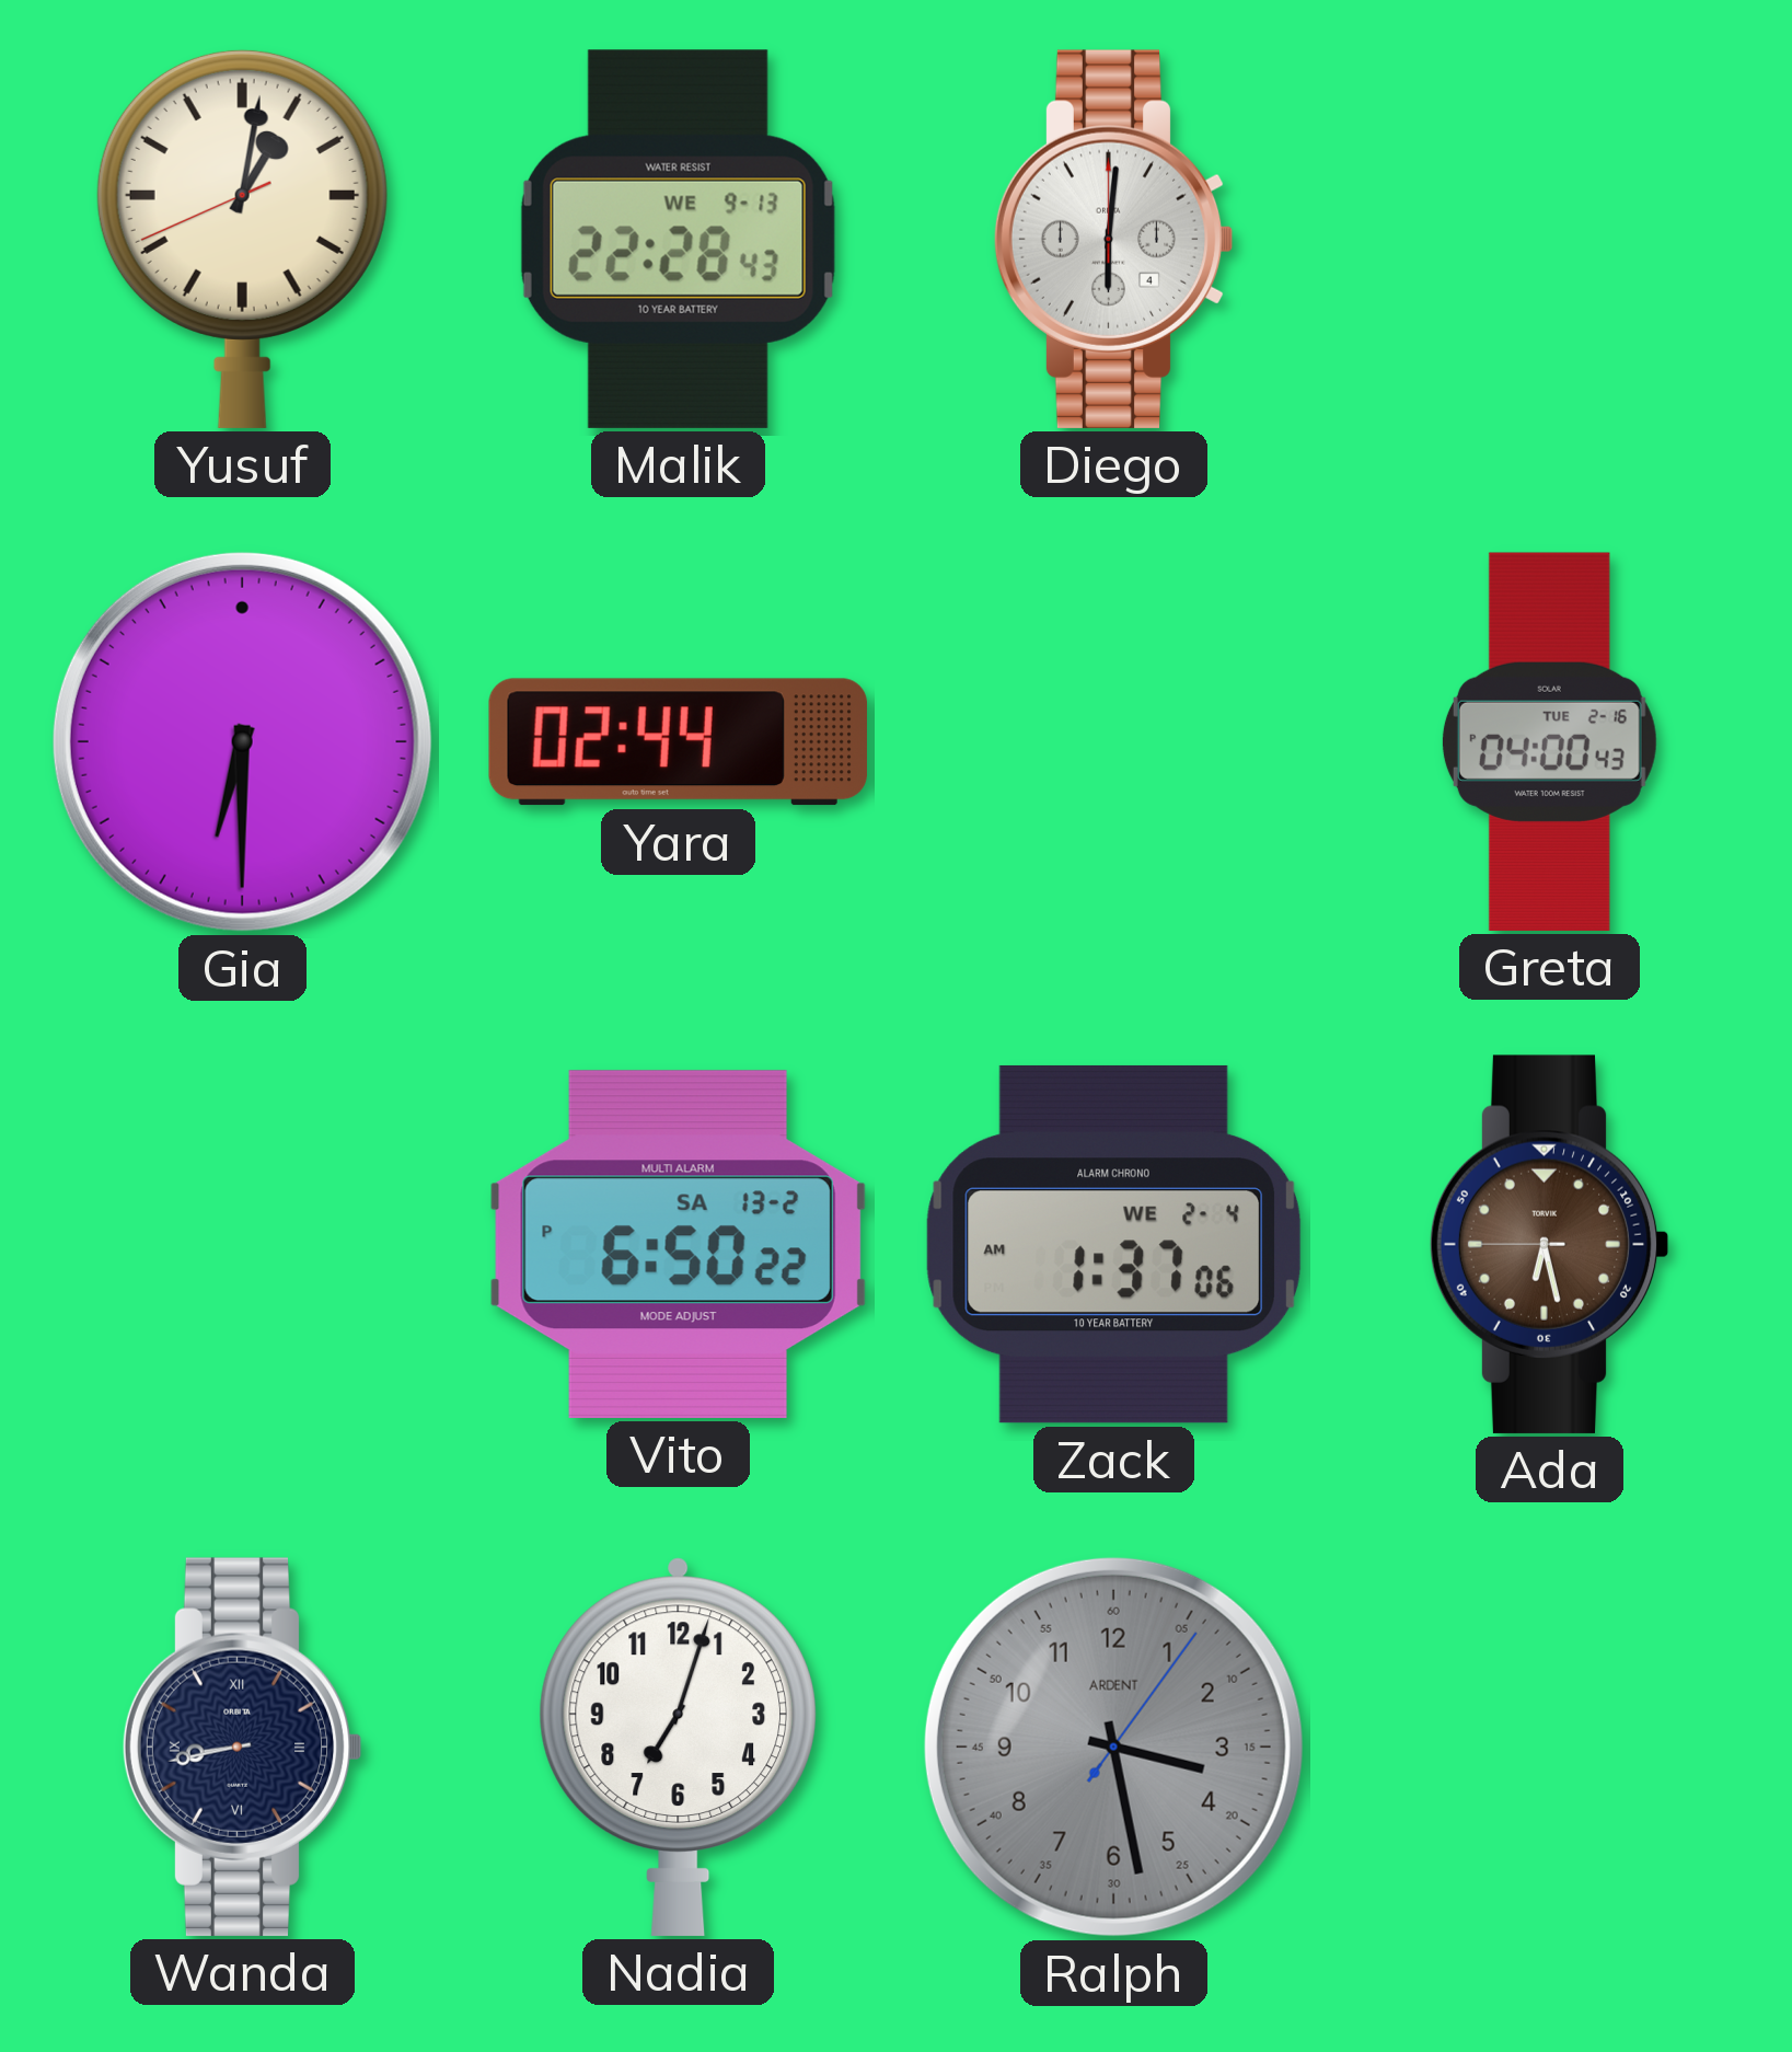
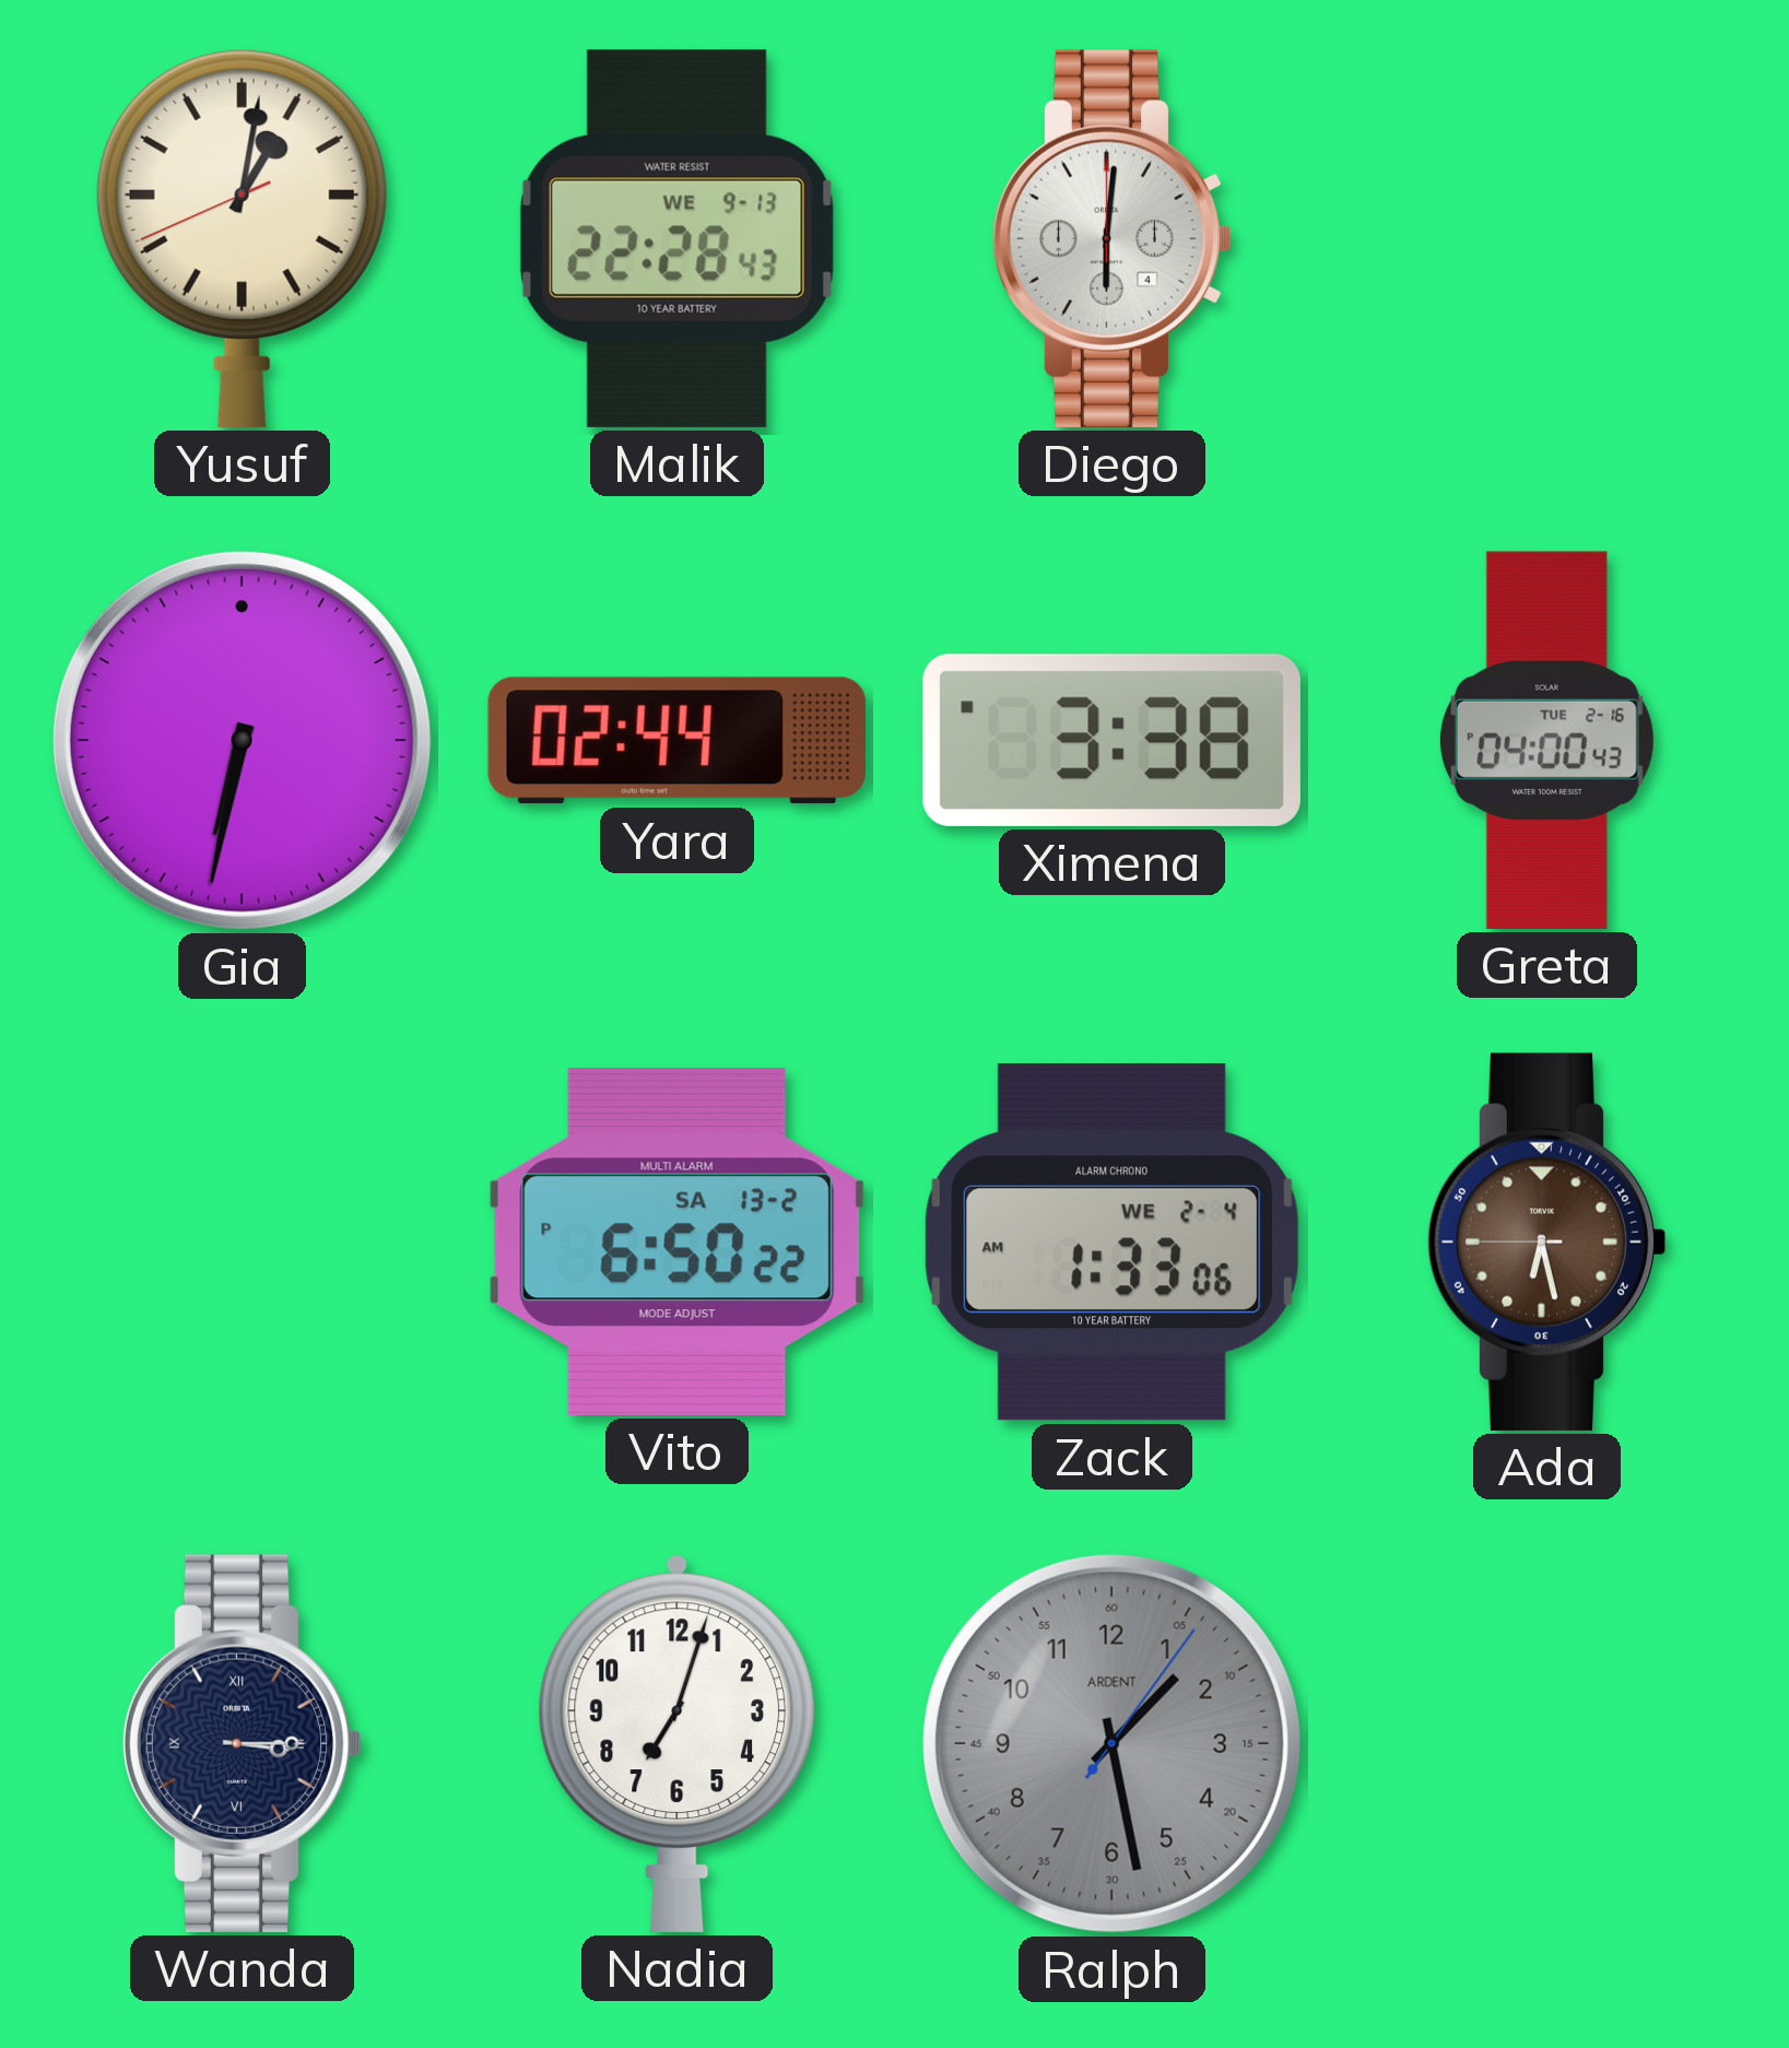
Gia: 6:30 -> 6:32 (242, 740)
Ximena: none -> 3:38 (1111, 740)
Zack: 1:37 -> 1:33 (1111, 1241)
Wanda: 8:43 -> 3:15 (242, 1743)
Ralph: 3:28 -> 1:28 (1111, 1743)
